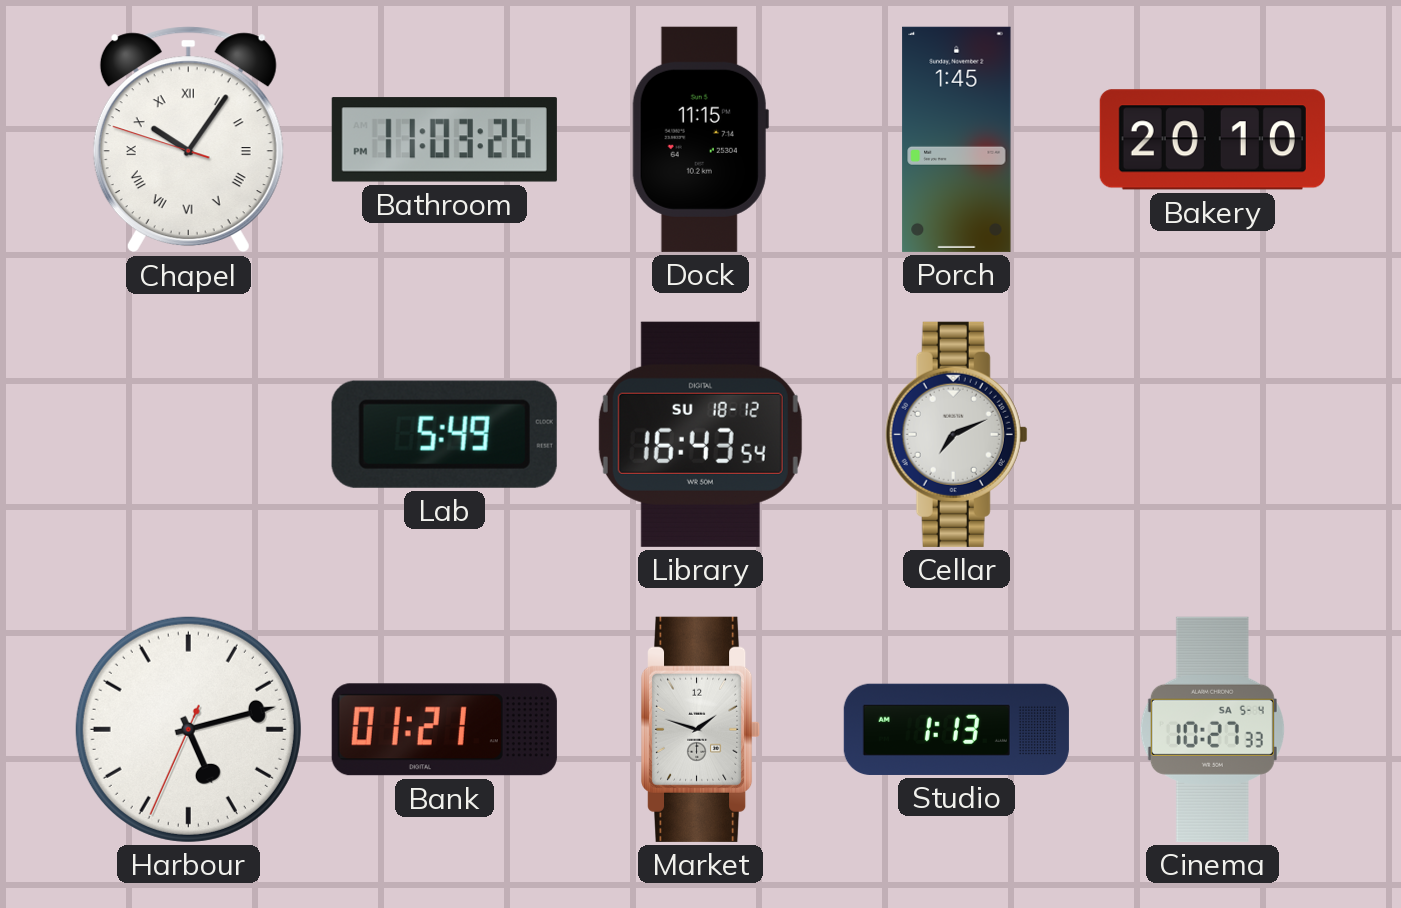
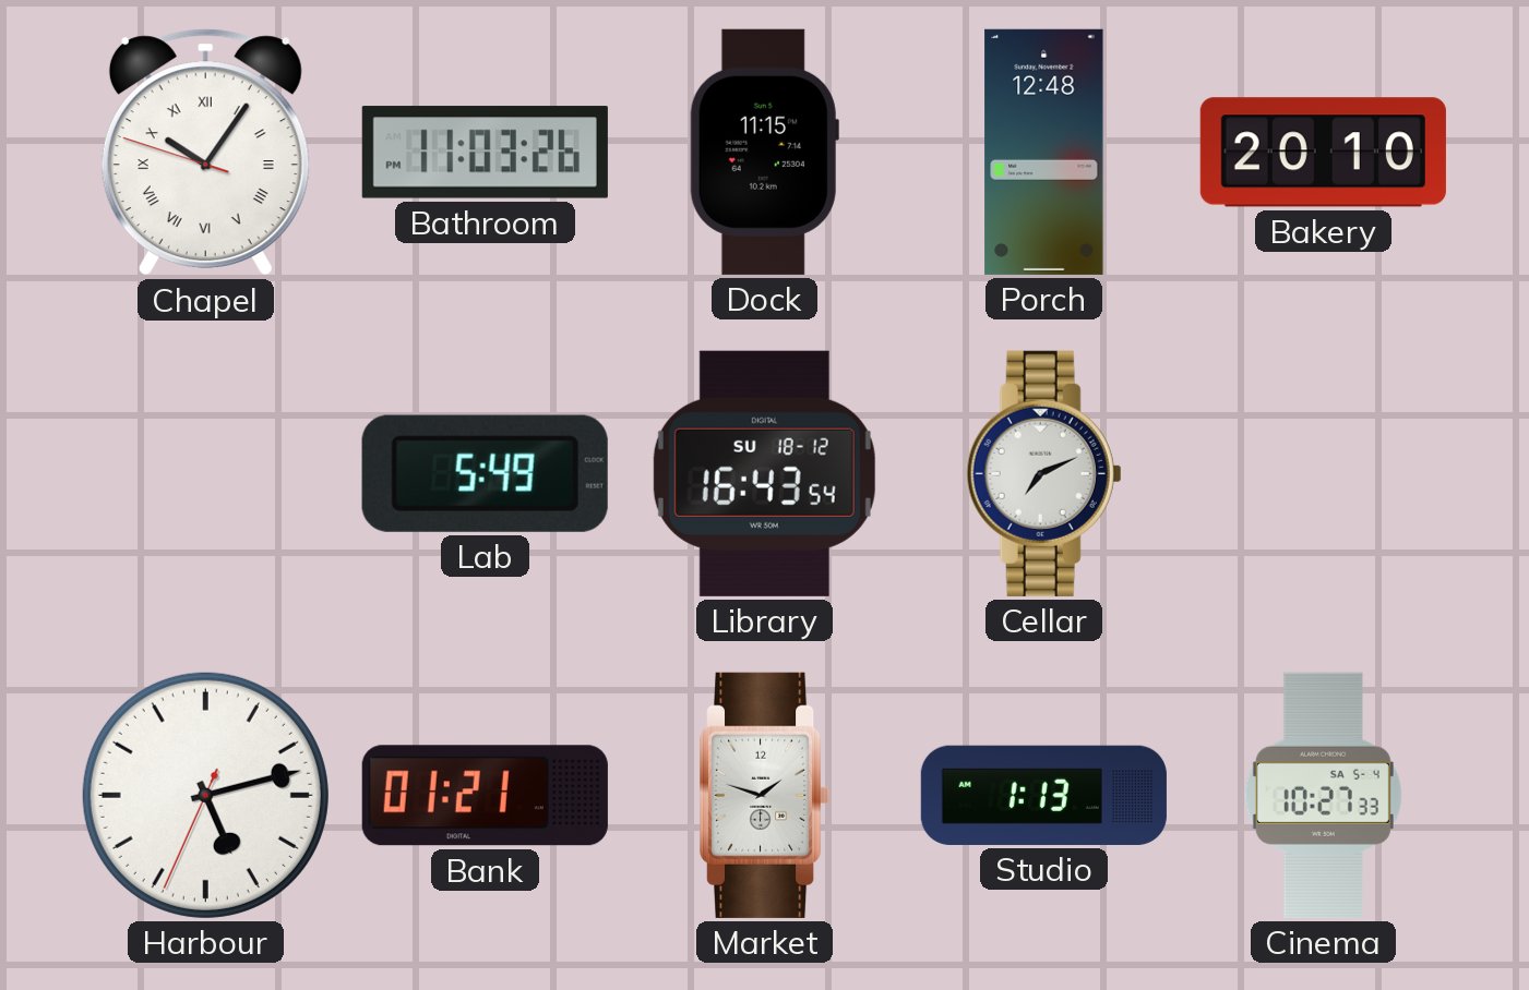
Porch: 1:45 -> 12:48 (1044, 152)
